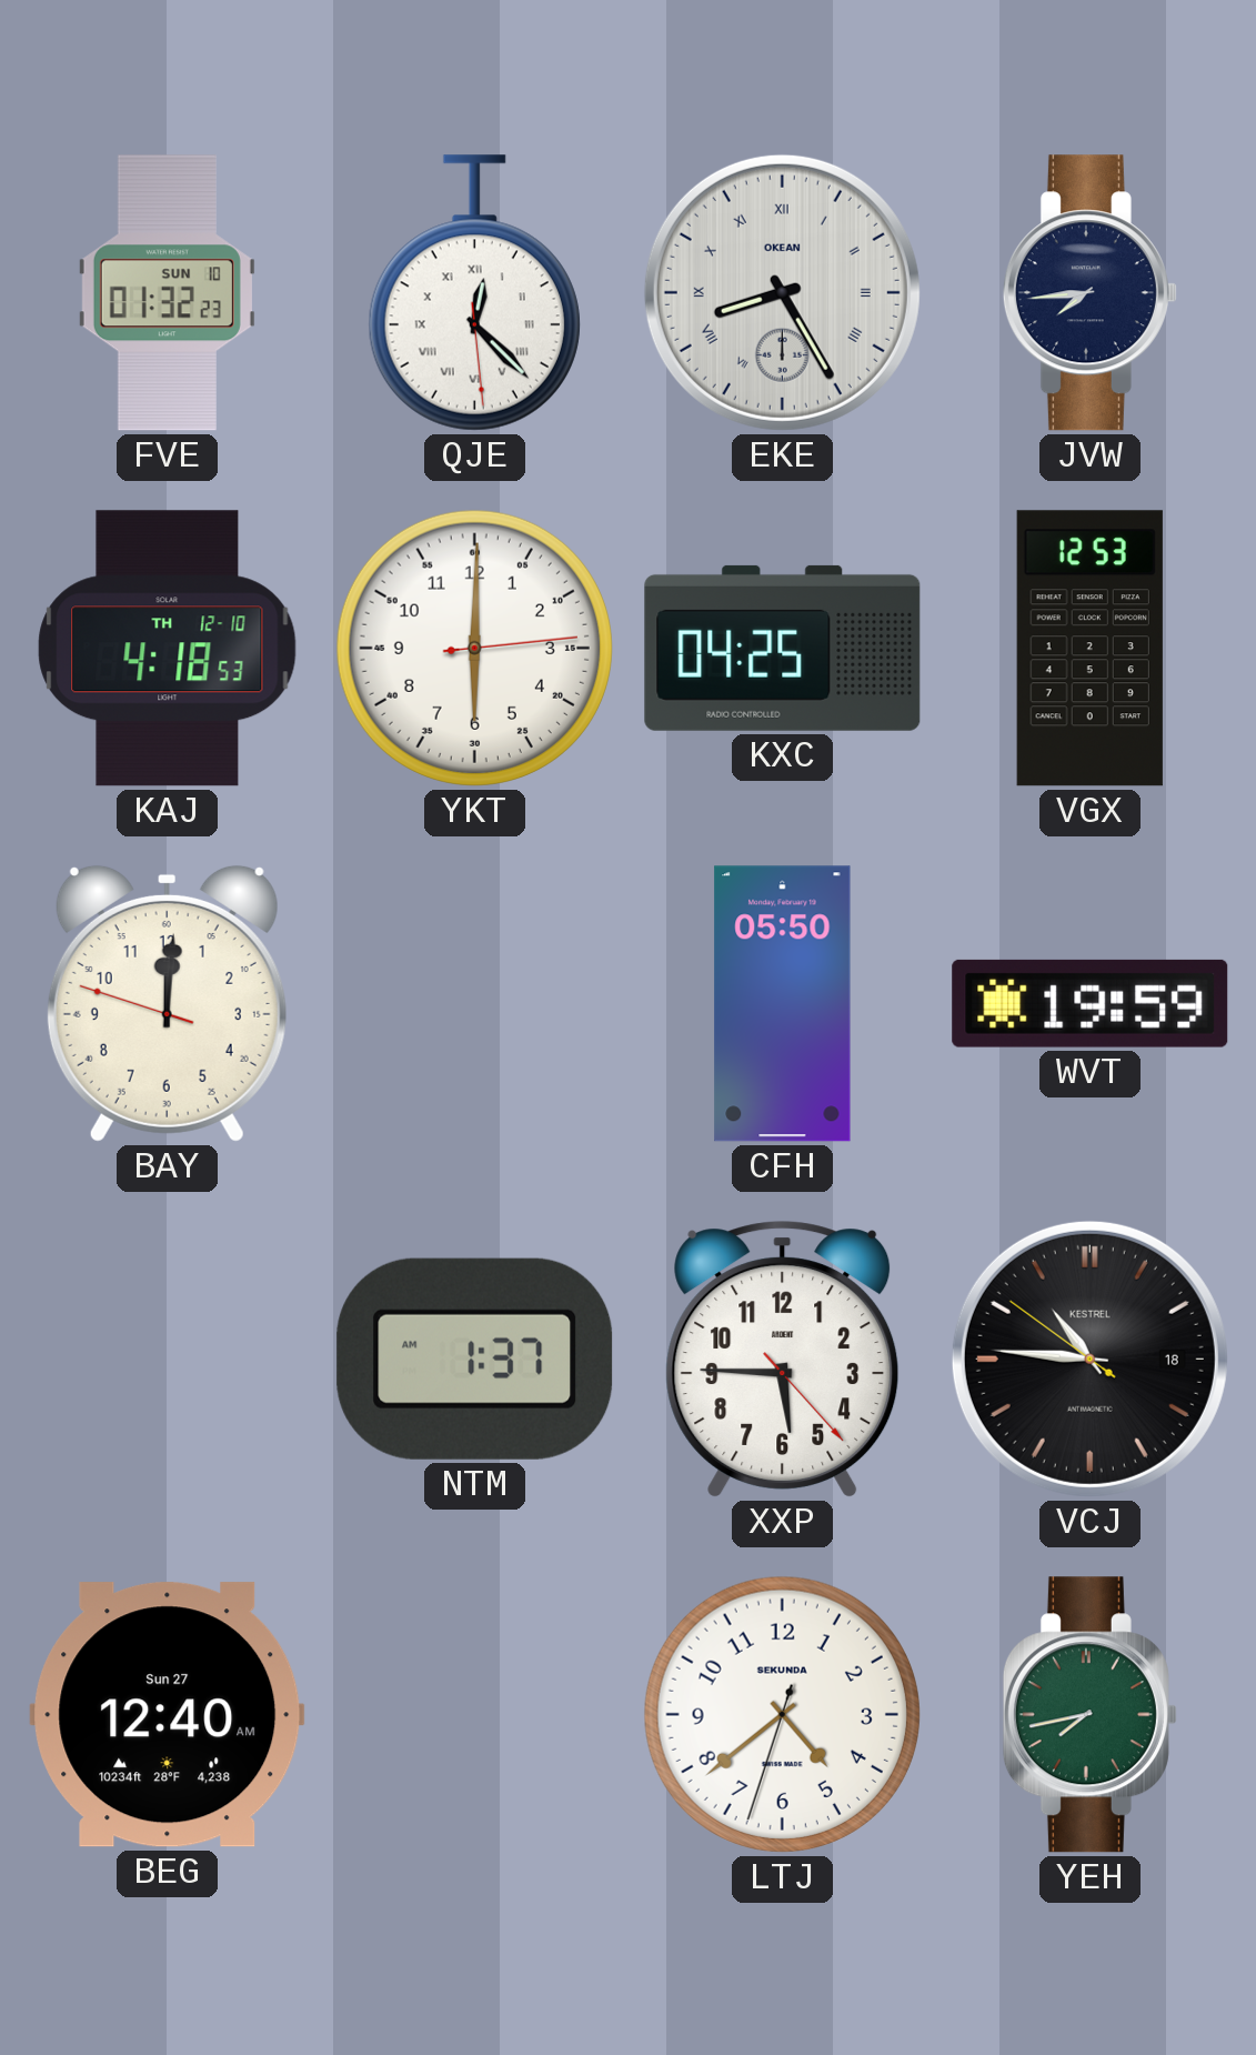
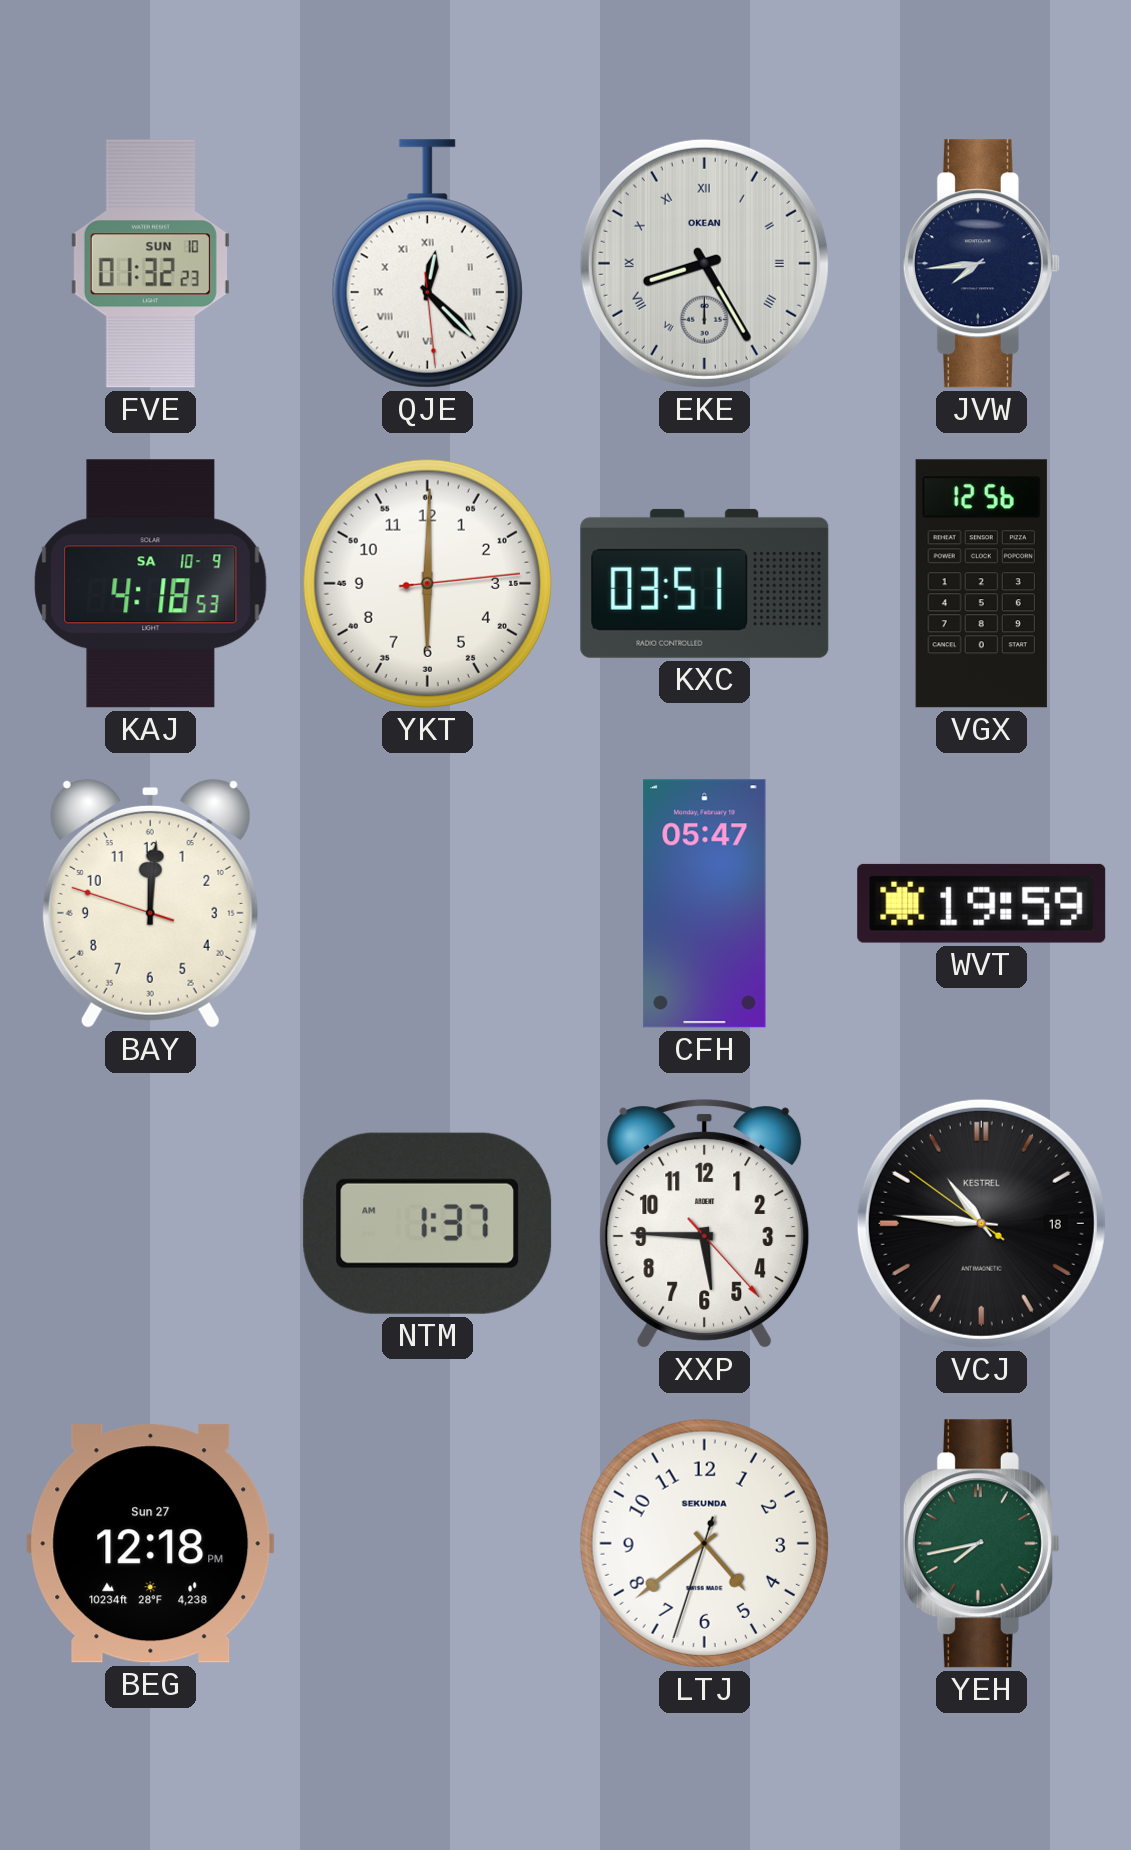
KAJ date: TH 12-10 -> SA 10-9 (151, 584)
KXC: 04:25 -> 03:51 (705, 583)
VGX: 12:53 -> 12:56 (981, 584)
CFH: 05:50 -> 05:47 (705, 904)
BEG: 12:40 -> 12:18 (151, 1544)
